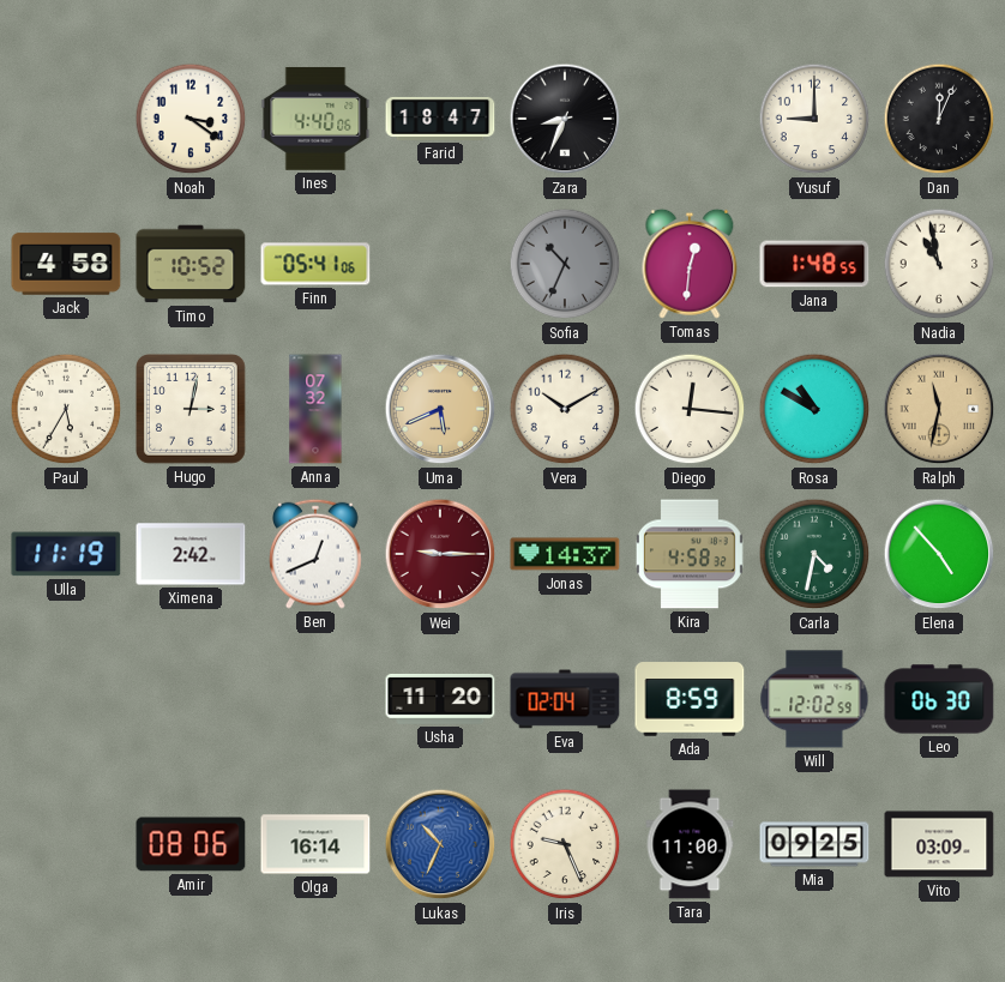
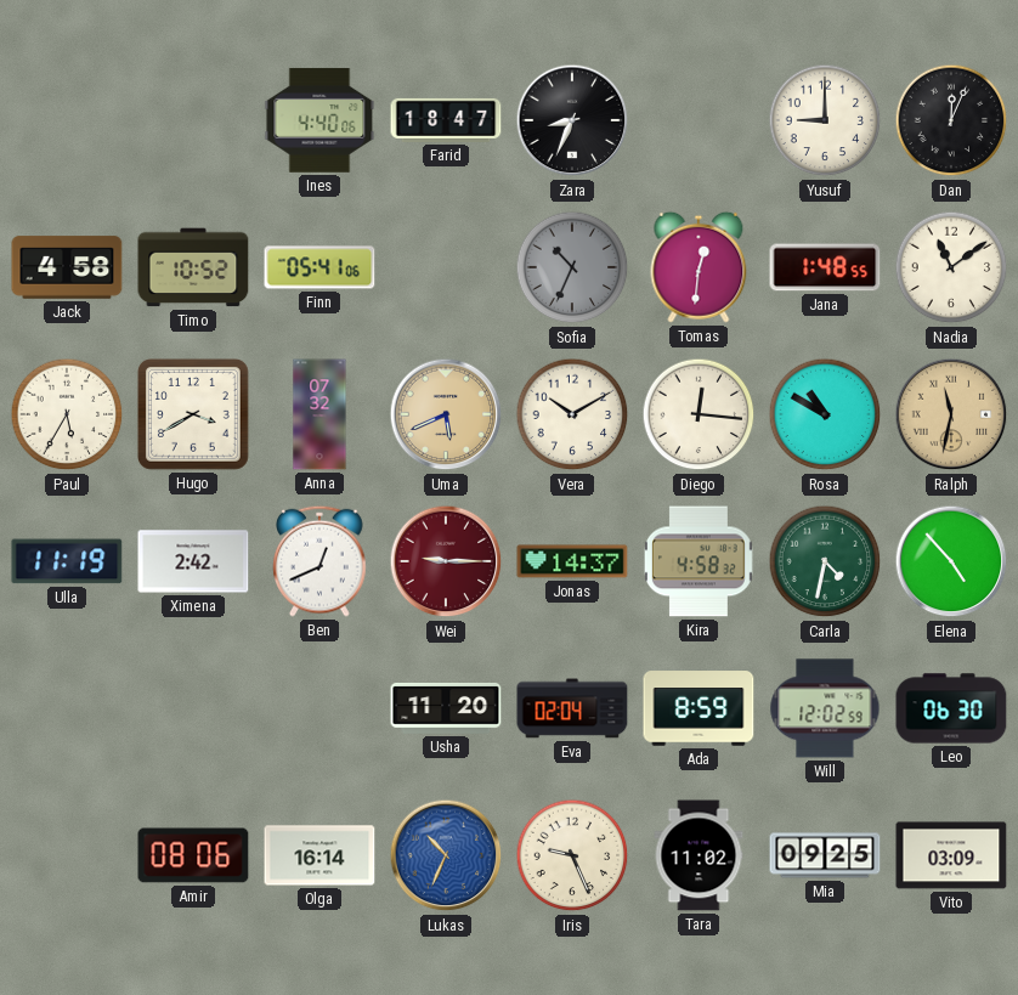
Noah: 3:21 -> none (191, 119)
Nadia: 10:58 -> 11:09 (951, 267)
Hugo: 3:02 -> 3:40 (193, 414)
Tara: 11:00 -> 11:02 (699, 855)
